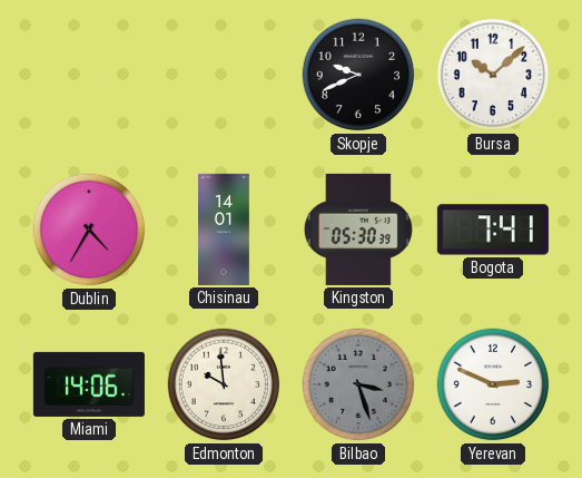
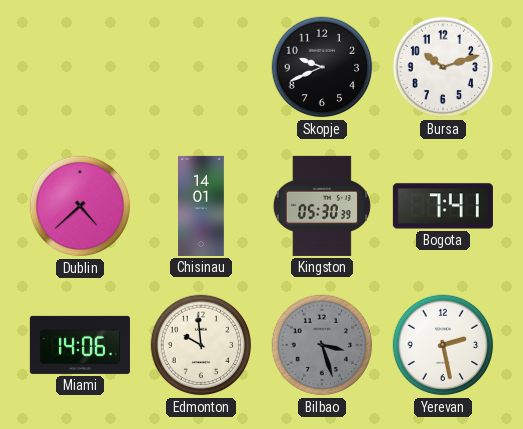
Bursa: 10:08 -> 10:12 (443, 67)
Dublin: 4:35 -> 4:38 (80, 206)
Yerevan: 2:49 -> 2:28 (443, 345)
